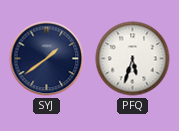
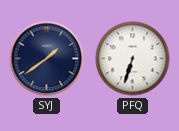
PFQ: 5:33 -> 6:33 (133, 59)
